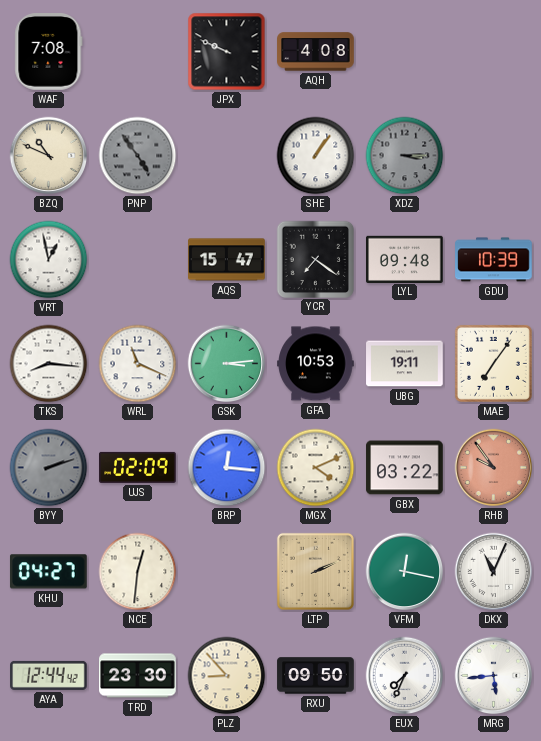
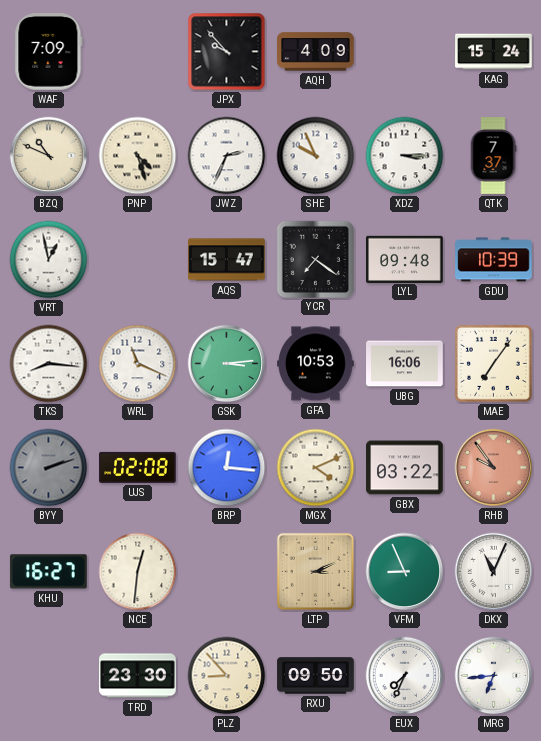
WAF: 7:08 -> 7:09 (49, 52)
JPX: 9:49 -> 9:53 (227, 52)
AQH: 4:08 -> 4:09 (316, 52)
KAG: none -> 15:24 (494, 52)
PNP: 4:54 -> 4:27 (138, 156)
PNP dial: grey -> cream (138, 156)
JWZ: none -> 2:34 (227, 156)
SHE: 1:06 -> 9:56 (316, 156)
XDZ dial: grey -> white (405, 156)
QTK: none -> 7:37 (493, 156)
UBG: 19:11 -> 16:06 (405, 364)
UJS: 02:09 -> 02:08 (138, 467)
KHU: 04:27 -> 16:27 (48, 572)
LTP: 2:11 -> 3:11 (315, 571)
VFM: 12:17 -> 8:56 (405, 572)
AYA: 12:44 -> none (49, 675)
MRG: 5:44 -> 6:44 (494, 676)
